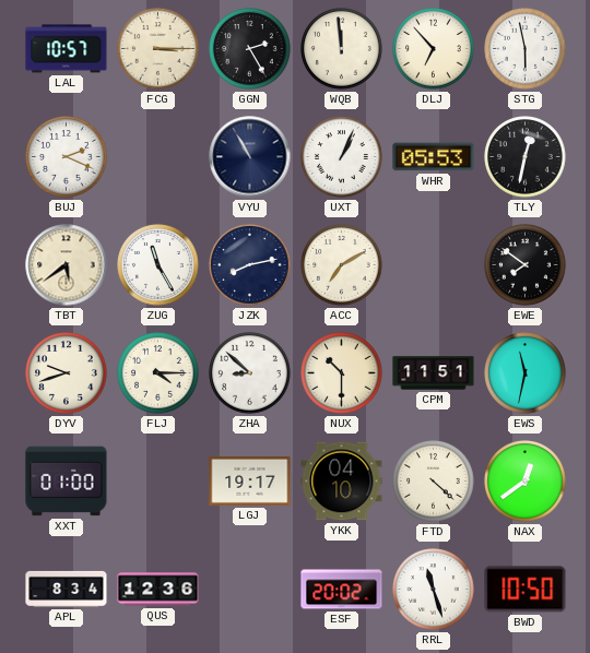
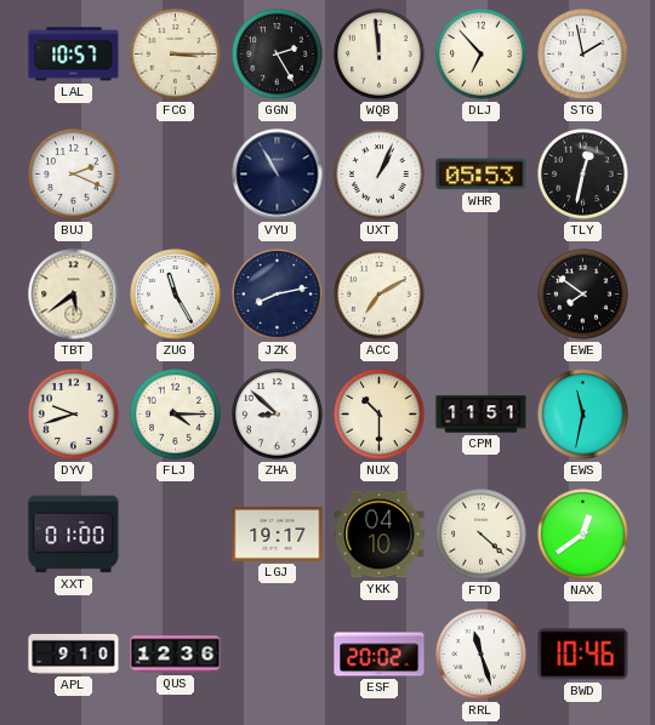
STG: 5:58 -> 1:58 (583, 55)
APL: 8:34 -> 9:10 (74, 653)
BWD: 10:50 -> 10:46 (583, 655)
